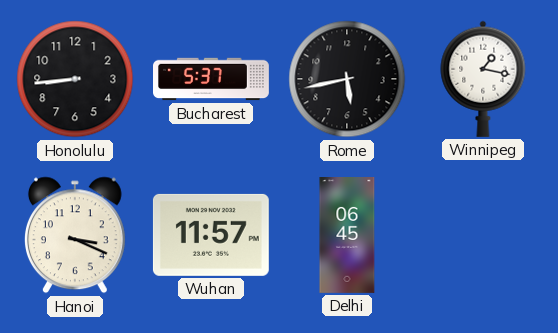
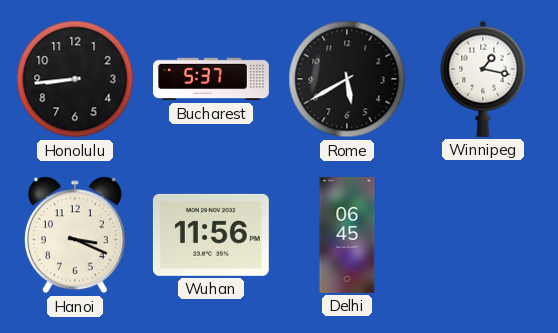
Rome: 5:43 -> 5:40 (347, 79)
Wuhan: 11:57 -> 11:56 (211, 235)
